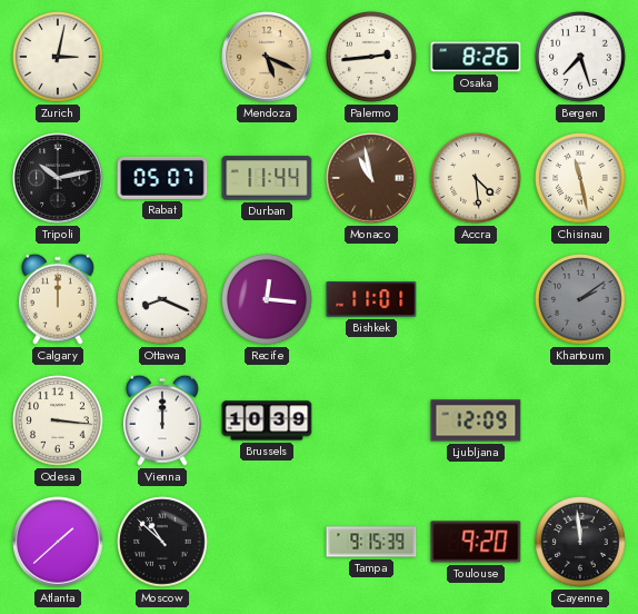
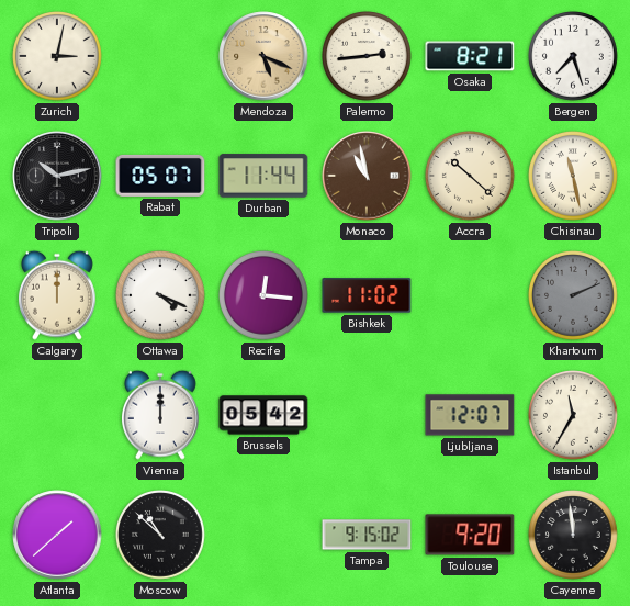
Osaka: 8:26 -> 8:21 (470, 56)
Accra: 4:29 -> 10:22 (471, 177)
Ottawa: 8:19 -> 4:19 (161, 296)
Bishkek: 11:01 -> 11:02 (367, 295)
Khartoum: 2:09 -> 2:11 (574, 296)
Odesa: 3:16 -> none (59, 422)
Brussels: 10:39 -> 05:42 (263, 415)
Ljubljana: 12:09 -> 12:07 (470, 415)
Istanbul: none -> 11:35 (574, 416)
Tampa: 9:15:39 -> 9:15:02 (367, 535)
